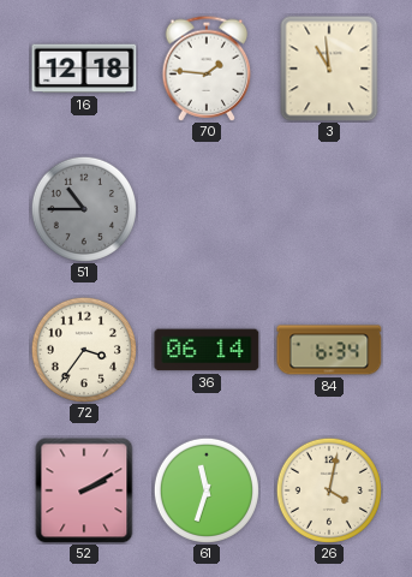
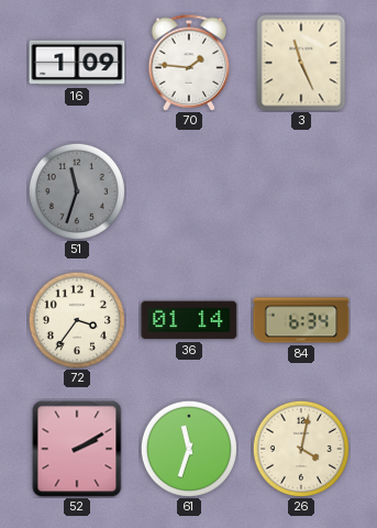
16: 12:18 -> 1:09 (77, 63)
3: 10:59 -> 11:26 (301, 63)
51: 10:45 -> 11:33 (77, 191)
36: 06:14 -> 01:14 (189, 320)
